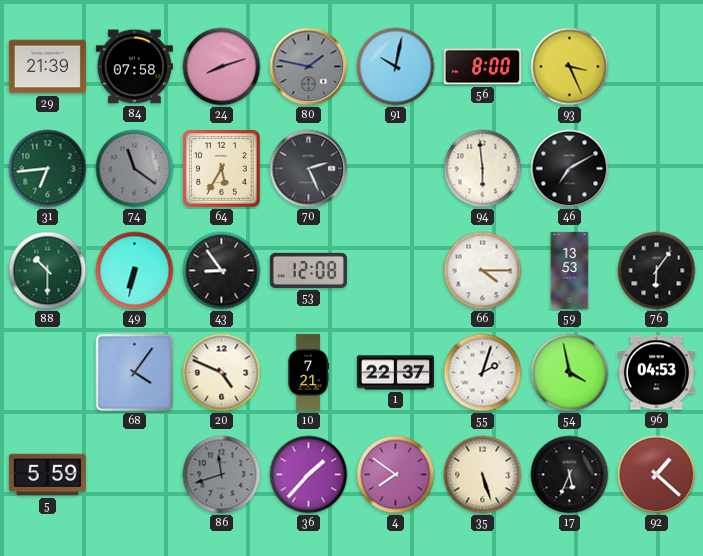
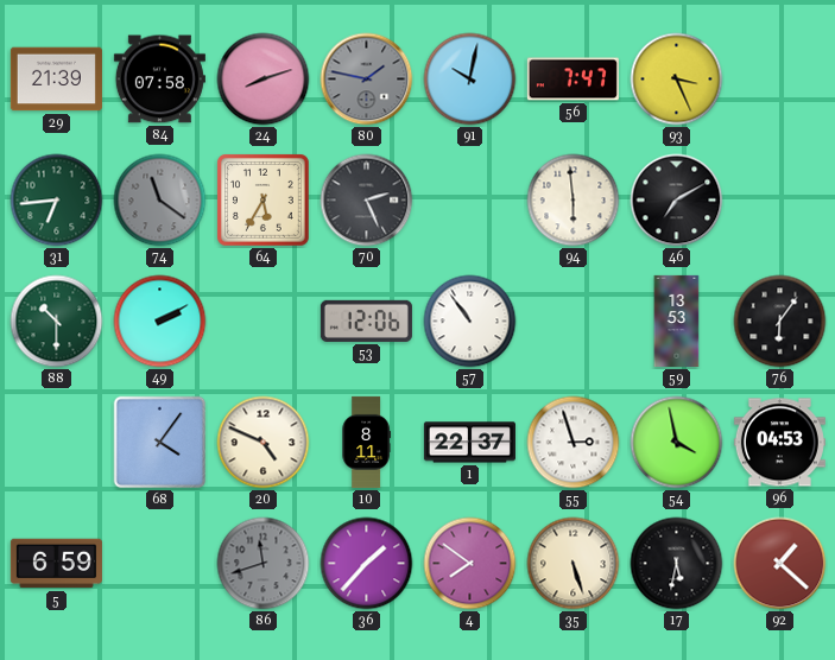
56: 8:00 -> 7:47 (573, 80)
49: 6:32 -> 2:10 (160, 322)
43: 8:54 -> none (222, 271)
53: 12:08 -> 12:06 (366, 321)
57: none -> 10:54 (470, 322)
66: 4:15 -> none (483, 271)
10: 7:21 -> 8:11 (366, 442)
55: 2:03 -> 2:57 (574, 443)
5: 5:59 -> 6:59 (56, 564)
17: 5:34 -> 5:32 (677, 564)
